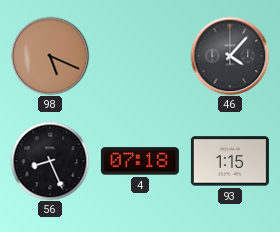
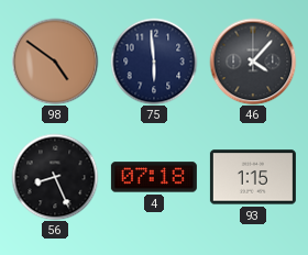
98: 5:19 -> 4:51 (55, 62)
75: none -> 5:59 (154, 62)
